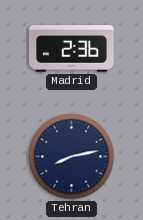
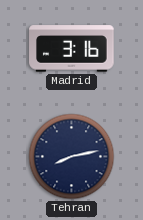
Madrid: 2:36 -> 3:16 (72, 49)
